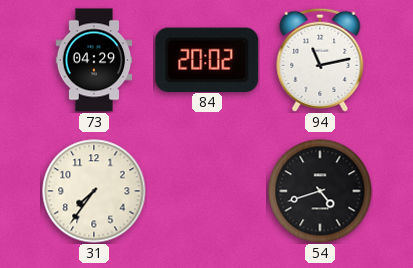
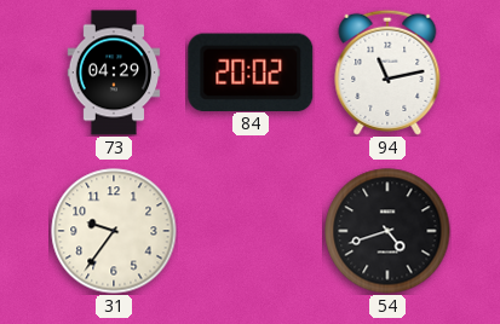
31: 7:36 -> 9:36 (114, 231)
